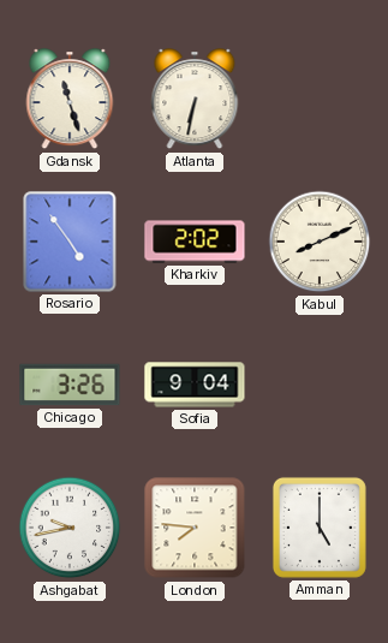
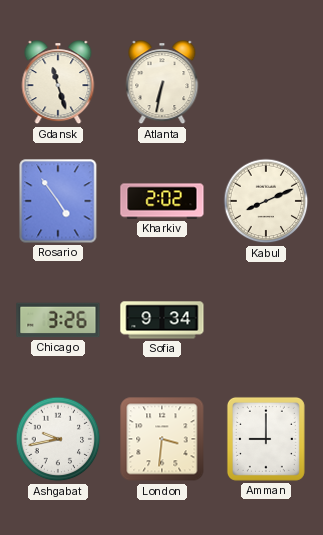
Sofia: 9:04 -> 9:34 (162, 320)
London: 7:46 -> 3:31 (162, 439)
Amman: 5:00 -> 9:00 (266, 439)
